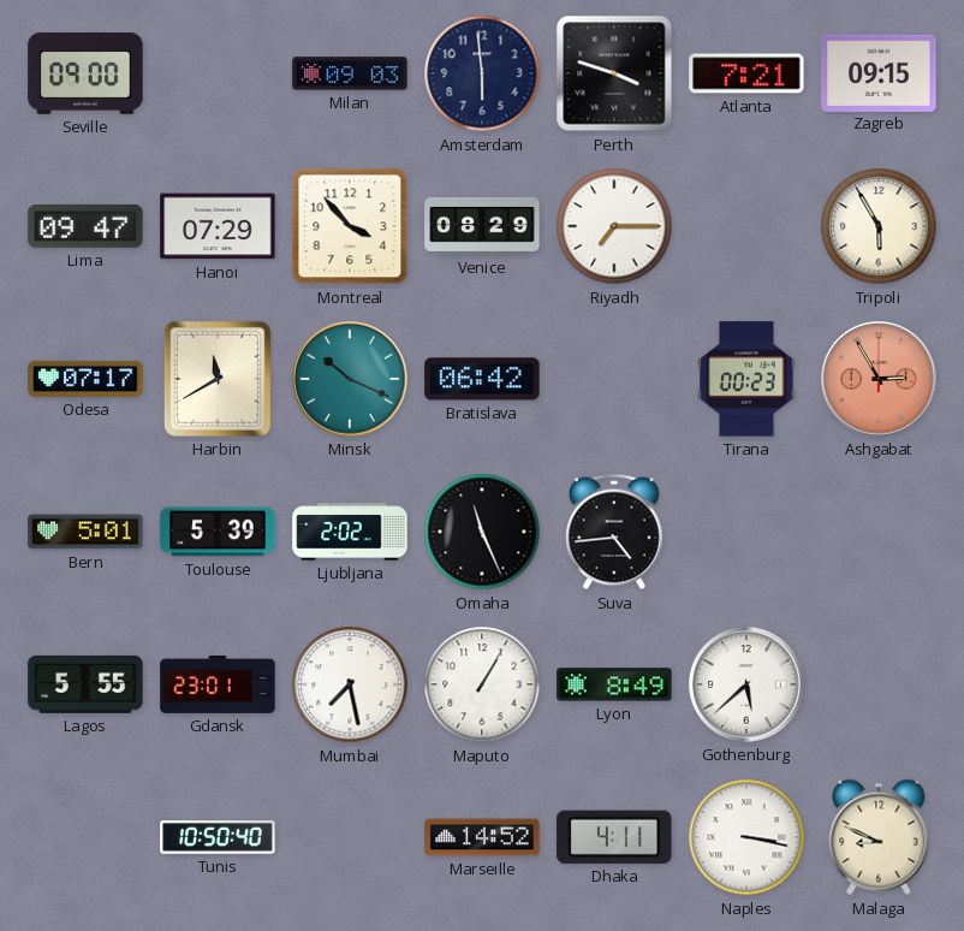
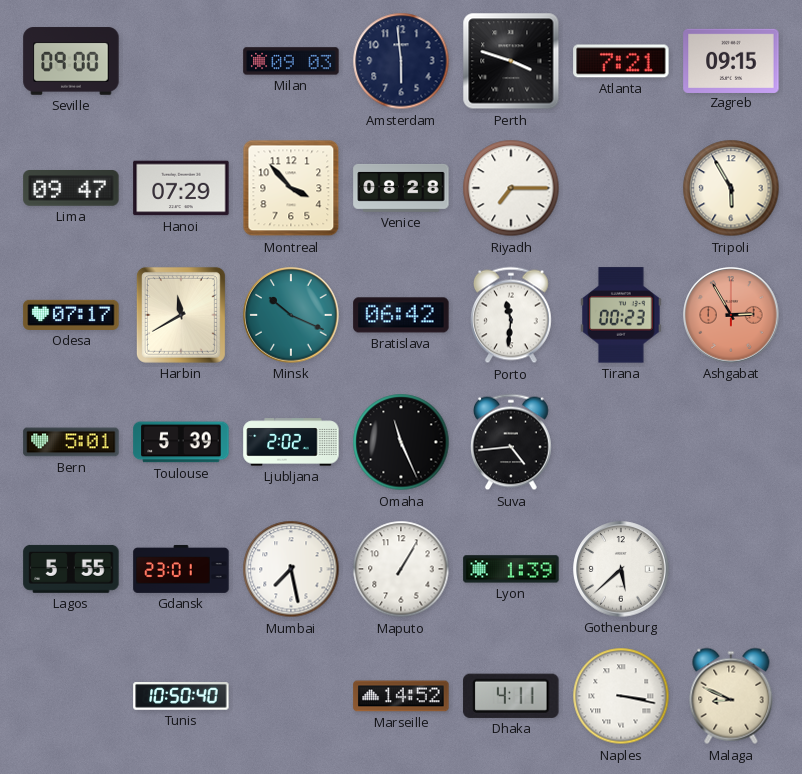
Venice: 08:29 -> 08:28 (401, 188)
Porto: none -> 11:31 (512, 315)
Lyon: 8:49 -> 1:39 (511, 569)
